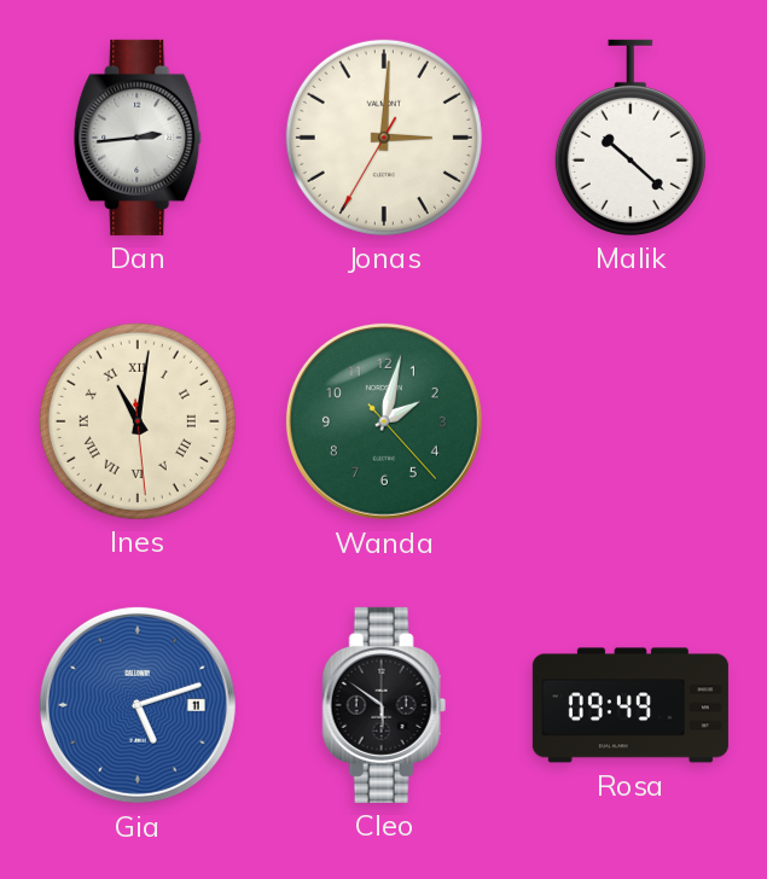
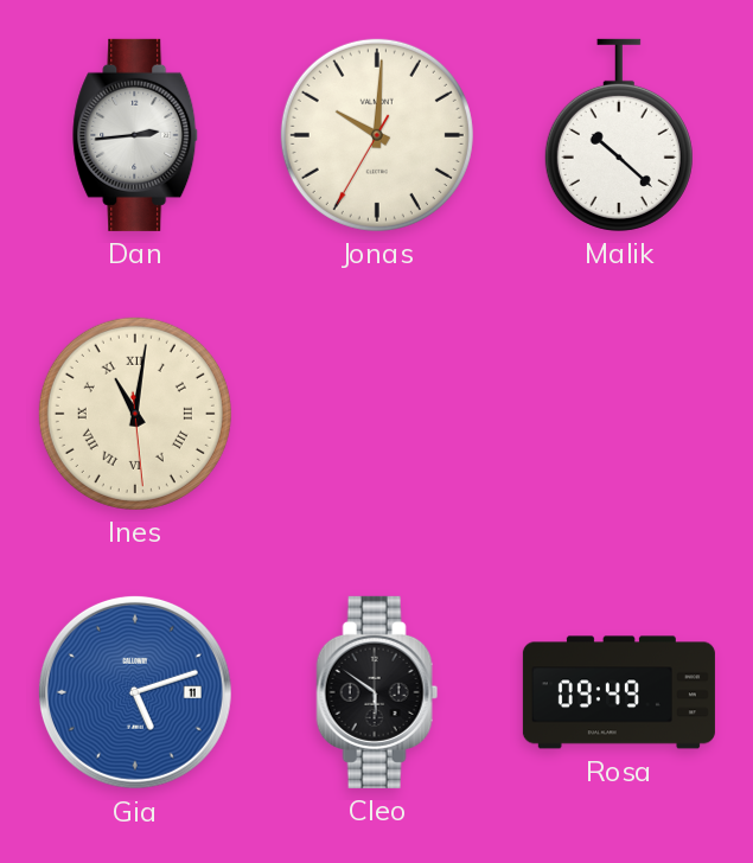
Jonas: 3:00 -> 10:00 (377, 135)
Wanda: 2:02 -> none (384, 421)
